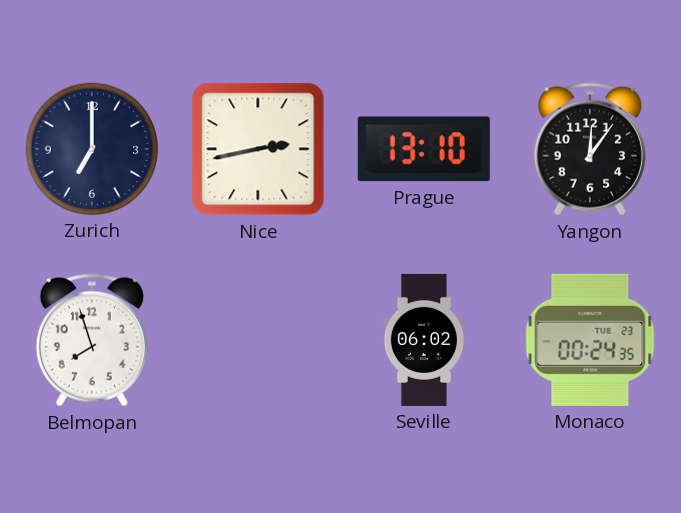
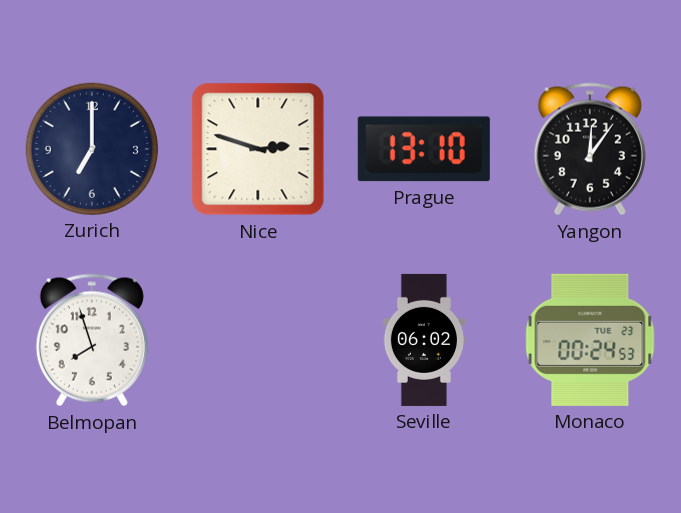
Nice: 2:43 -> 2:48 (258, 149)
Monaco: 00:24:35 -> 00:24:53 (590, 340)
